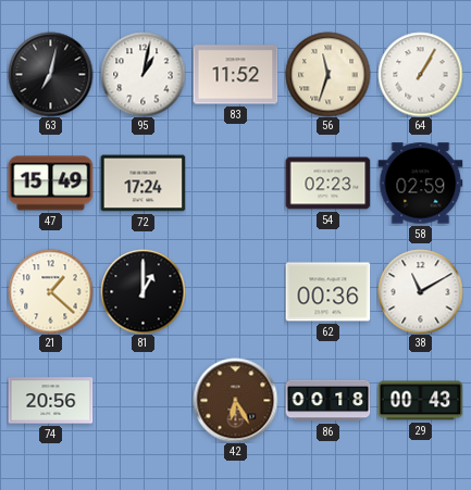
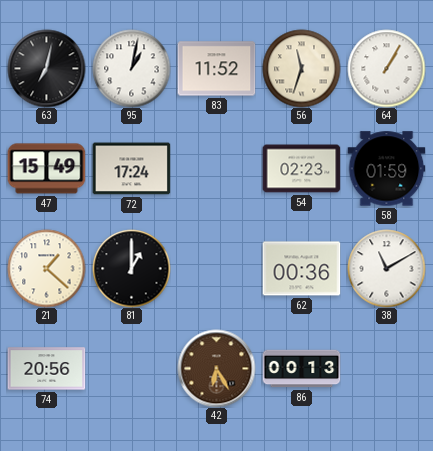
58: 02:59 -> 01:59 (386, 169)
86: 00:18 -> 00:13 (301, 369)
29: 00:43 -> none (420, 401)
